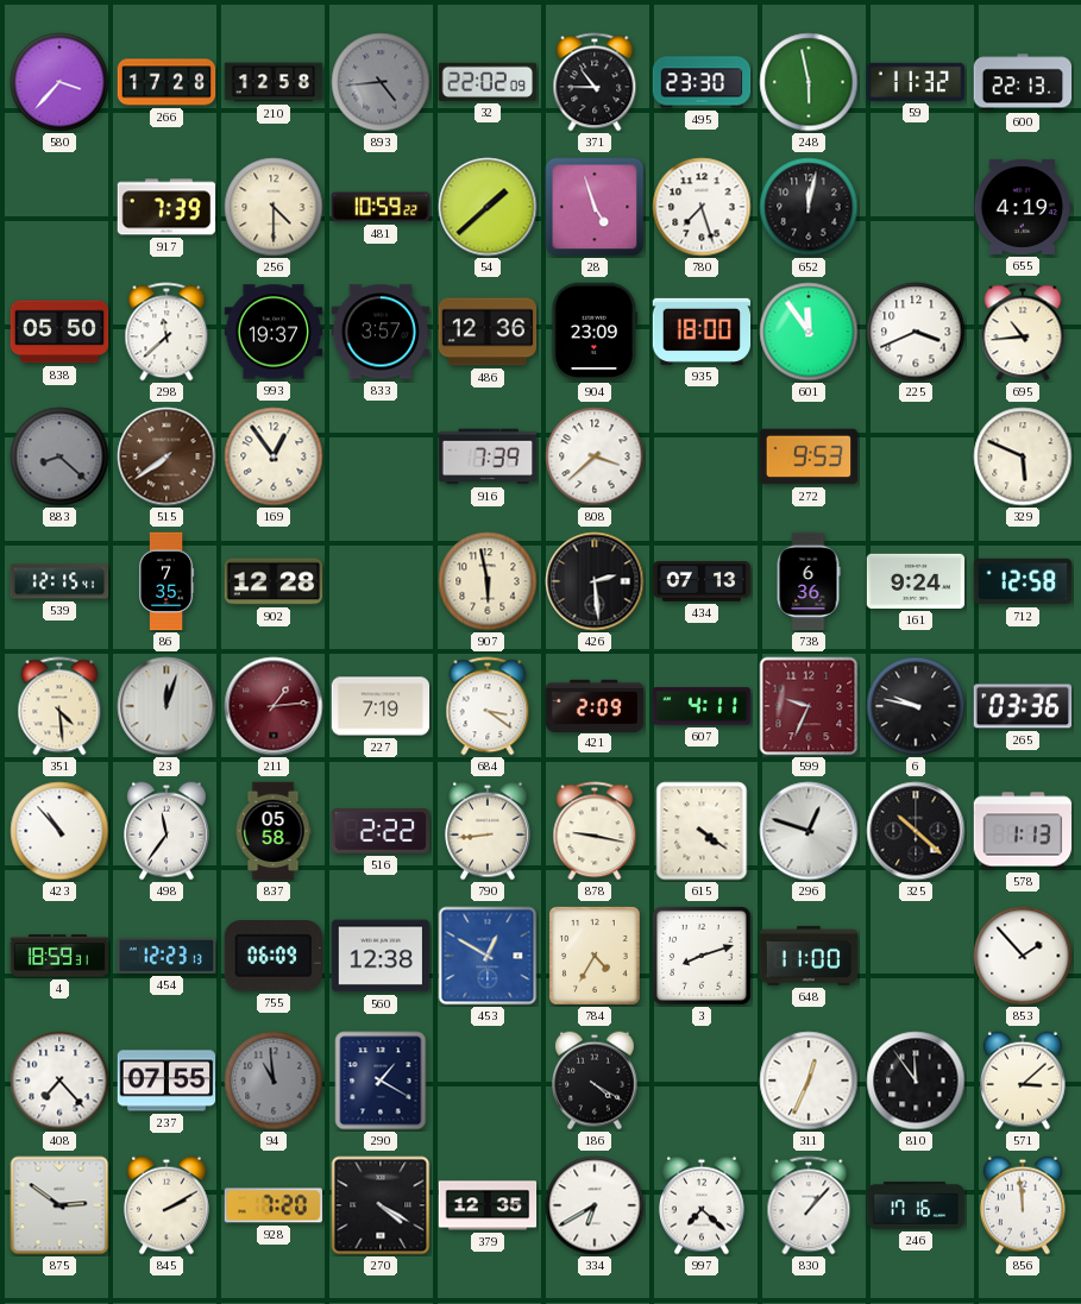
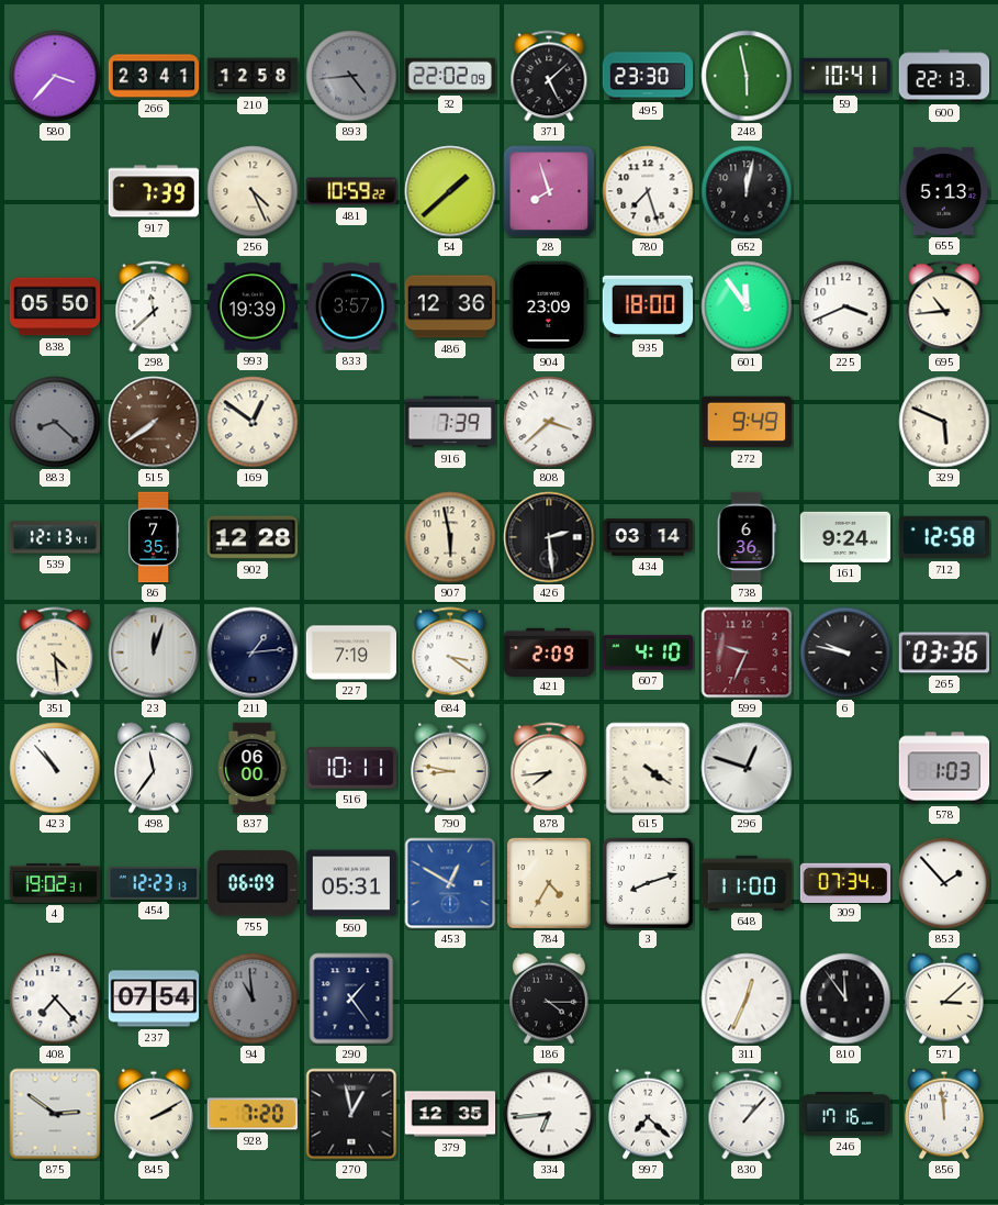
266: 17:28 -> 23:41 (154, 76)
371: 10:45 -> 5:08 (549, 76)
59: 11:32 -> 10:41 (845, 76)
256: 4:30 -> 4:26 (253, 191)
28: 4:57 -> 7:57 (549, 191)
655: 4:19 -> 5:13 (944, 191)
993: 19:37 -> 19:39 (253, 306)
169: 12:54 -> 12:51 (253, 422)
272: 9:53 -> 9:49 (747, 422)
539: 12:15 -> 12:13 (55, 537)
434: 07:13 -> 03:14 (648, 537)
211 dial: burgundy -> navy (253, 652)
607: 4:11 -> 4:10 (648, 652)
837: 05:58 -> 06:00 (253, 768)
516: 2:22 -> 10:11 (351, 768)
790: 8:44 -> 8:47 (451, 768)
878: 9:17 -> 7:44 (549, 768)
325: 10:22 -> none (916, 831)
578: 1:13 -> 1:03 (944, 768)
4: 18:59 -> 19:02 (55, 883)
560: 12:38 -> 05:31 (351, 883)
309: none -> 07:34 (845, 882)
237: 07:55 -> 07:54 (154, 998)
290: 1:20 -> 1:24 (351, 998)
186: 4:20 -> 4:15 (550, 998)
270: 4:20 -> 12:58 (351, 1114)
334: 6:40 -> 6:44 (549, 1114)
